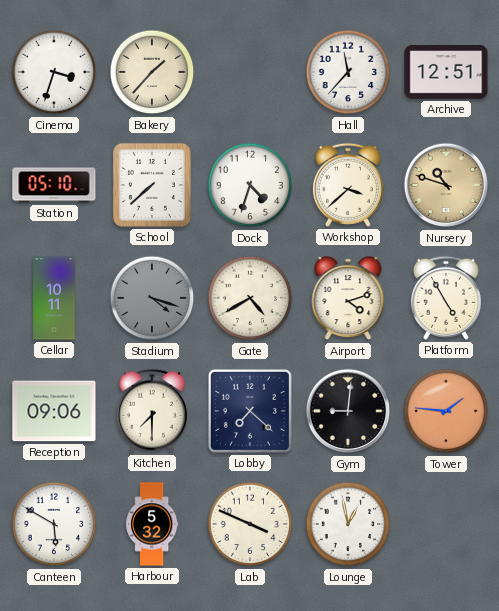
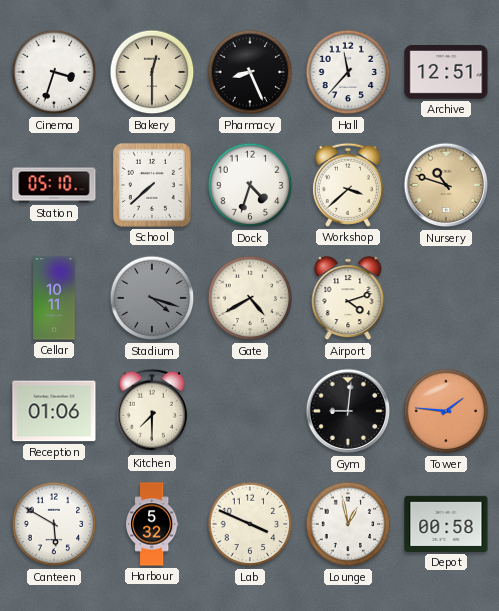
Bakery: 1:37 -> 12:30 (152, 72)
Pharmacy: none -> 8:26 (250, 72)
Platform: 4:55 -> none (446, 298)
Reception: 09:06 -> 01:06 (54, 411)
Lobby: 7:22 -> none (250, 411)
Depot: none -> 00:58 (446, 524)
